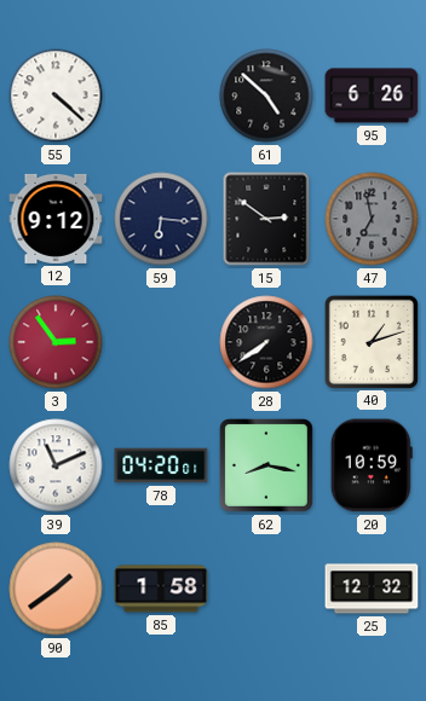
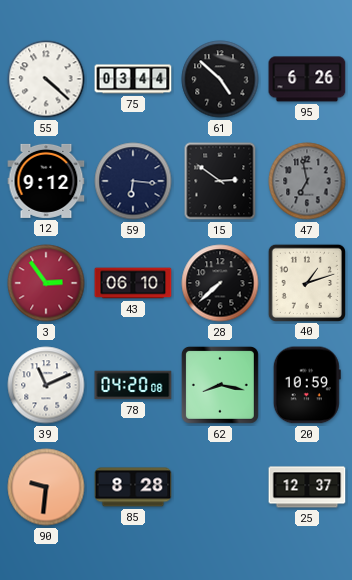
75: none -> 03:44 (133, 79)
43: none -> 06:10 (133, 283)
28: 7:39 -> 7:38 (220, 283)
78: 04:20:01 -> 04:20:08 (133, 385)
90: 1:39 -> 9:31 (46, 487)
85: 1:58 -> 8:28 (133, 487)
25: 12:32 -> 12:37 (307, 487)
